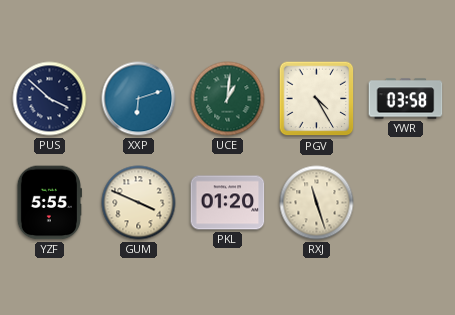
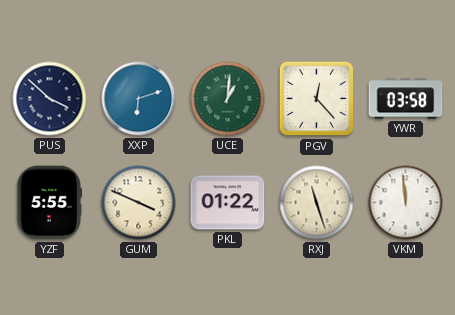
PGV: 4:25 -> 12:23 (317, 99)
PKL: 01:20 -> 01:22 (228, 203)
VKM: none -> 11:59 (406, 203)
